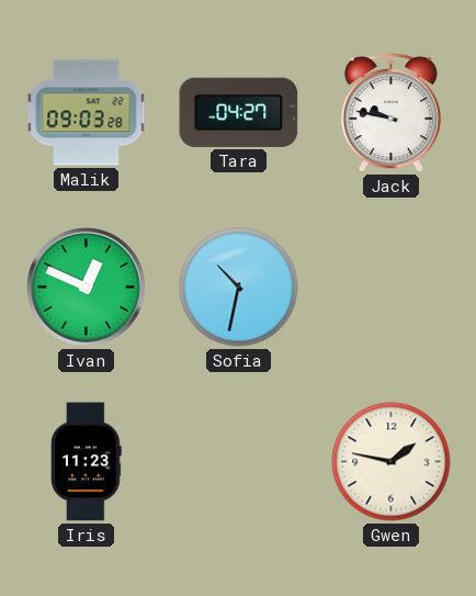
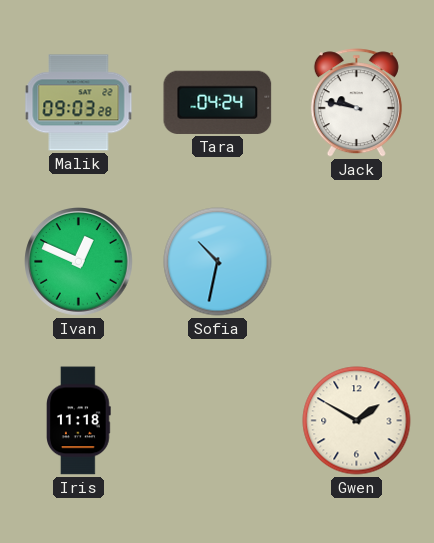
Tara: 04:27 -> 04:24 (218, 102)
Iris: 11:23 -> 11:18 (79, 421)
Gwen: 1:47 -> 1:50 (357, 421)
